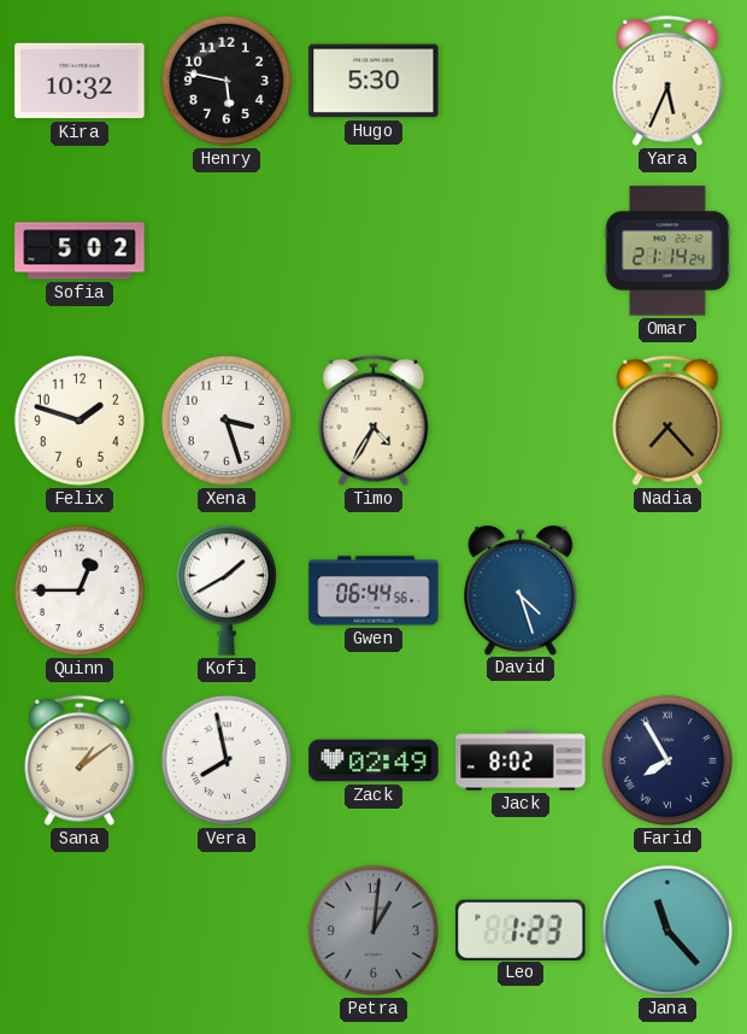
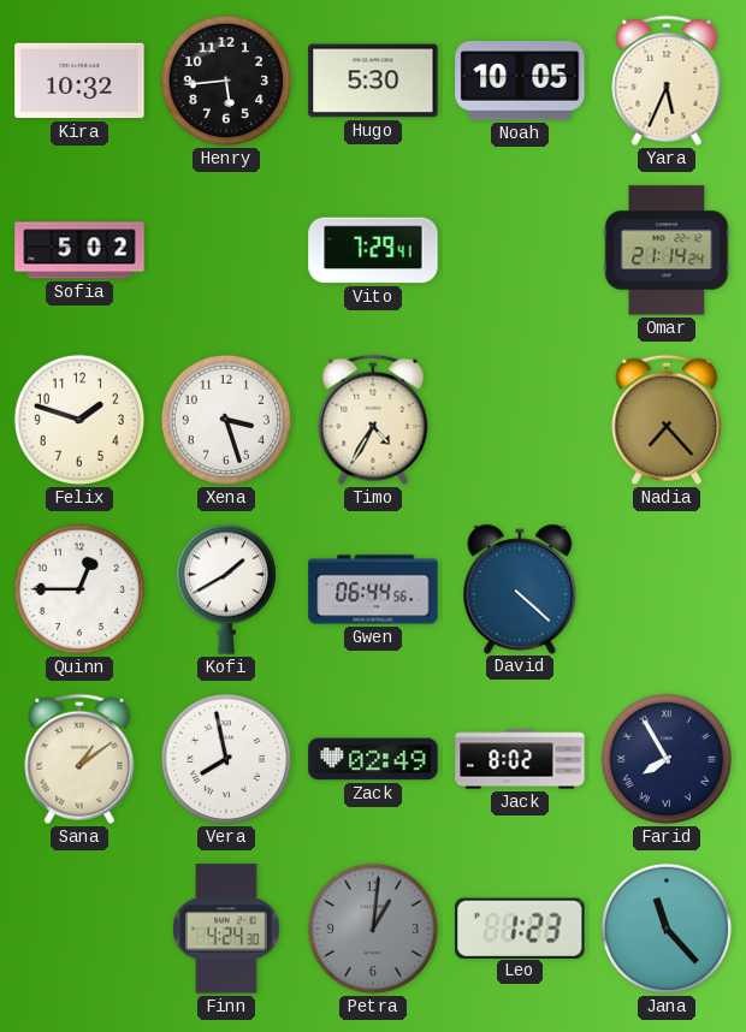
Henry: 5:47 -> 5:44 (226, 81)
Noah: none -> 10:05 (520, 81)
Vito: none -> 7:29 (373, 250)
David: 4:27 -> 4:22 (520, 588)
Finn: none -> 4:24 (227, 929)
